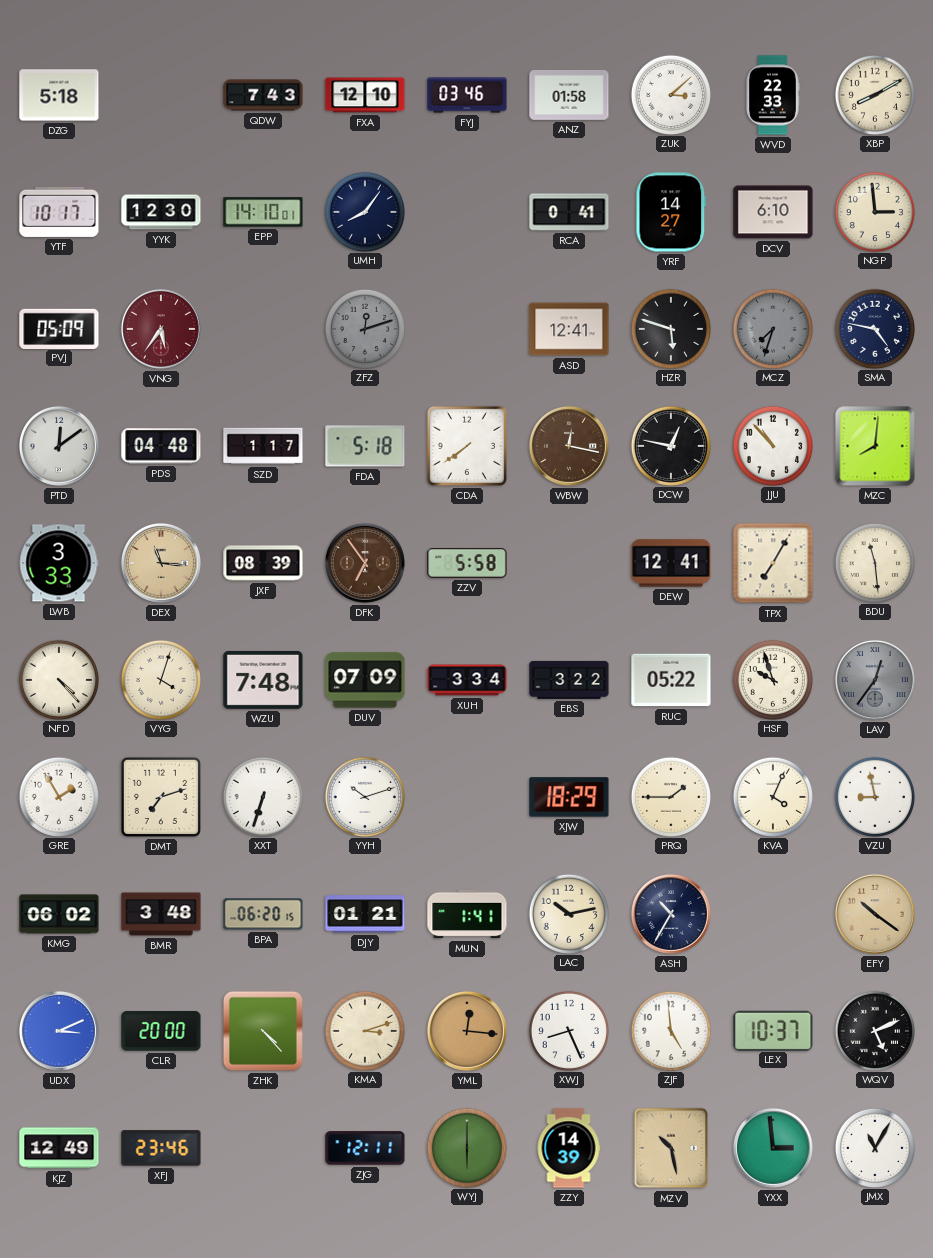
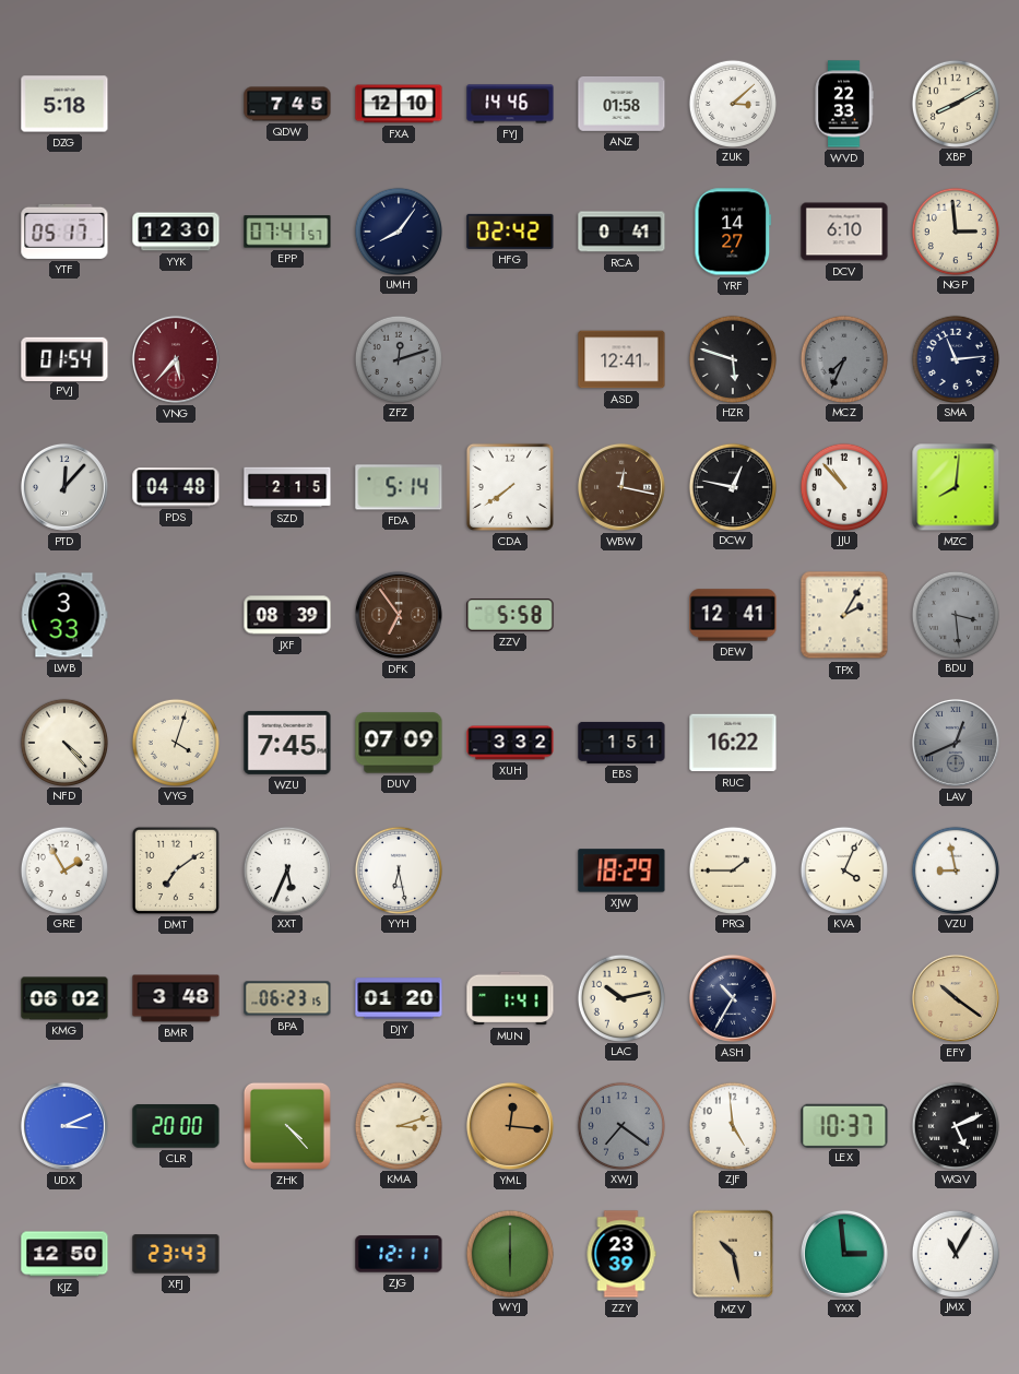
QDW: 7:43 -> 7:45 (287, 104)
FYJ: 03:46 -> 14:46 (510, 104)
YTF: 10:17 -> 05:17 (64, 232)
EPP: 14:10 -> 07:41 (287, 232)
HFG: none -> 02:42 (510, 232)
PVJ: 05:09 -> 01:54 (64, 358)
VNG: 5:36 -> 5:37 (176, 359)
MCZ: 7:33 -> 7:34 (843, 358)
SMA: 4:47 -> 11:14 (955, 358)
PTD: 12:09 -> 12:07 (64, 487)
SZD: 1:17 -> 2:15 (287, 487)
FDA: 5:18 -> 5:14 (399, 487)
DEX: 11:16 -> none (161, 563)
TPX: 7:05 -> 2:05 (844, 615)
BDU: 11:29 -> 3:29 (955, 614)
BDU dial: cream -> grey (955, 614)
WZU: 7:48 -> 7:45 (287, 743)
XUH: 3:34 -> 3:32 (510, 743)
EBS: 3:22 -> 1:51 (621, 743)
RUC: 05:22 -> 16:22 (733, 743)
HSF: 9:57 -> none (772, 679)
LAV: 12:36 -> 12:41 (956, 743)
DMT: 7:12 -> 7:09 (176, 870)
XXT: 6:33 -> 5:34 (286, 869)
YYH: 10:12 -> 6:28 (398, 869)
BPA: 06:20 -> 06:23 (287, 998)
DJY: 01:21 -> 01:20 (399, 998)
XWJ: 8:26 -> 7:21 (620, 1125)
XWJ dial: white -> grey (620, 1125)
KJZ: 12:49 -> 12:50 (64, 1254)
XFJ: 23:46 -> 23:43 (176, 1254)
ZZY: 14:39 -> 23:39 (621, 1254)
